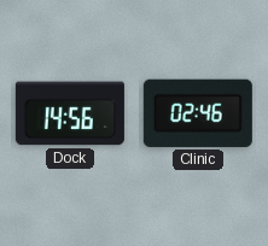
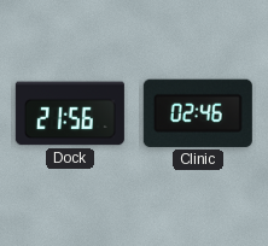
Dock: 14:56 -> 21:56 (70, 113)
